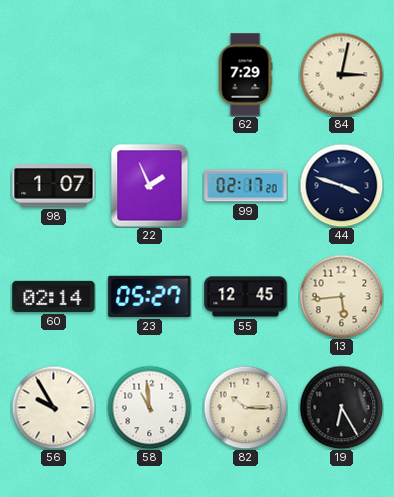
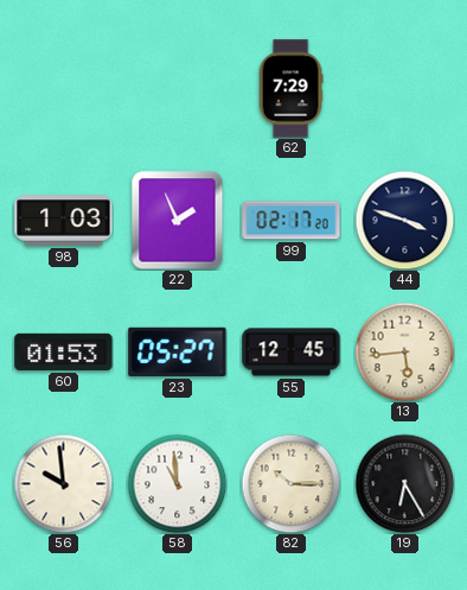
84: 3:02 -> none (341, 74)
98: 1:07 -> 1:03 (64, 221)
60: 02:14 -> 01:53 (64, 351)
56: 9:55 -> 9:59 (63, 483)
